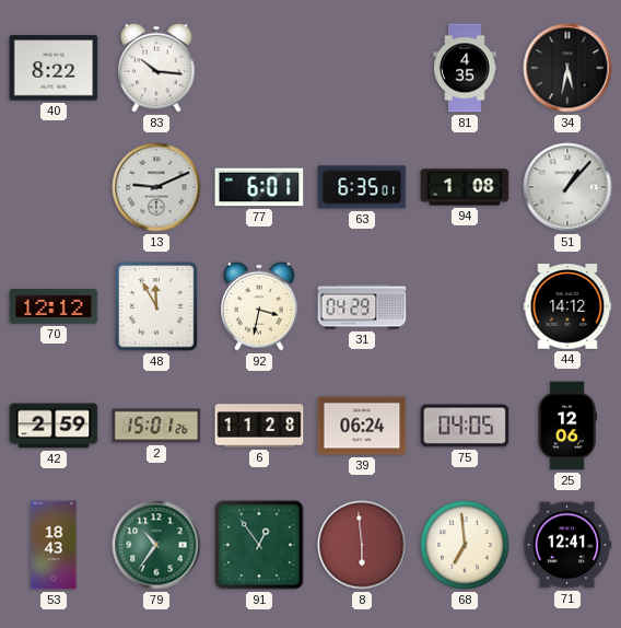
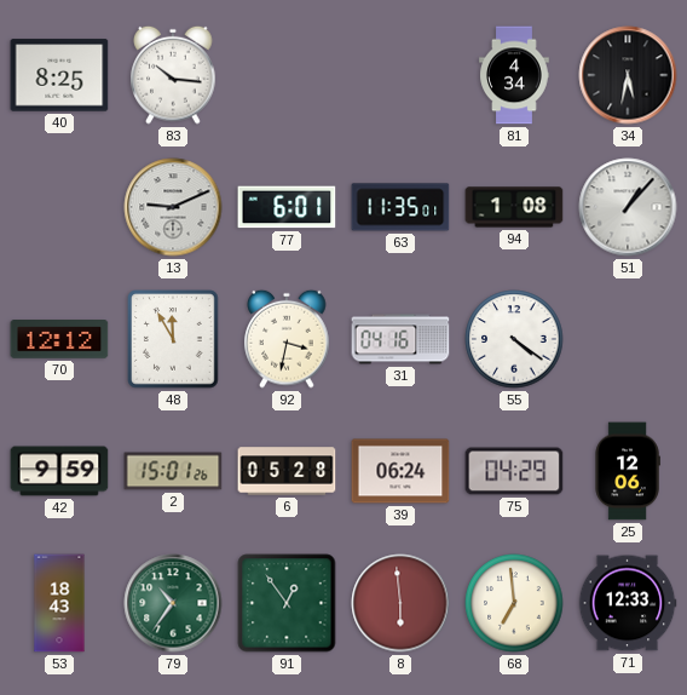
40: 8:22 -> 8:25 (59, 75)
81: 4:35 -> 4:34 (514, 75)
63: 6:35 -> 11:35 (400, 207)
31: 04:29 -> 04:16 (400, 339)
55: none -> 4:21 (514, 339)
44: 14:12 -> none (567, 306)
42: 2:59 -> 9:59 (59, 471)
6: 11:28 -> 05:28 (287, 471)
75: 04:05 -> 04:29 (514, 471)
71: 12:41 -> 12:33 (628, 603)
